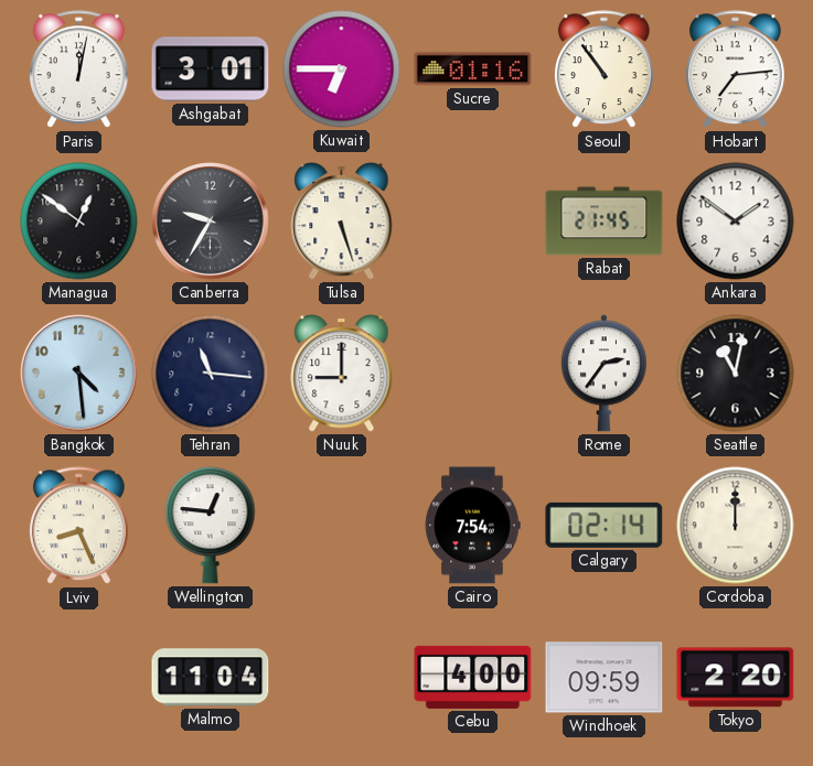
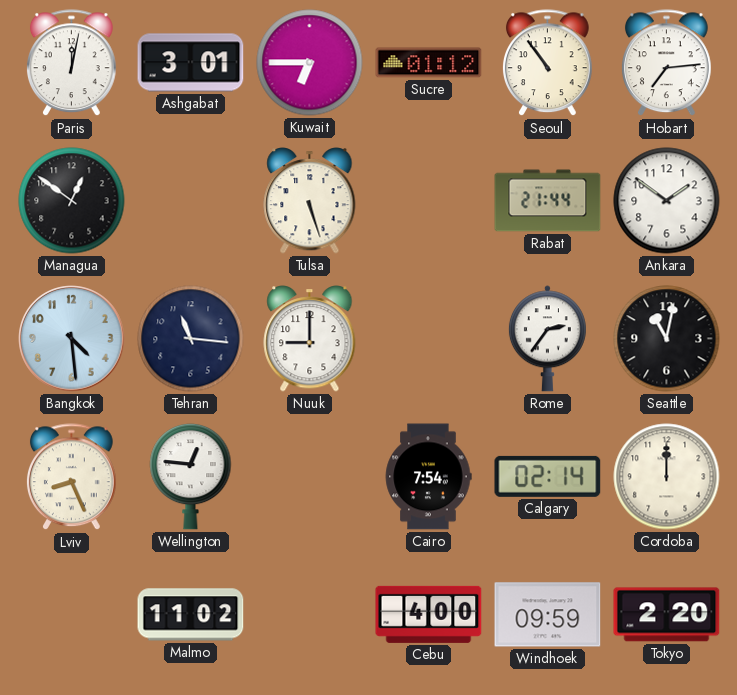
Sucre: 01:16 -> 01:12 (429, 63)
Canberra: 9:35 -> none (211, 222)
Rabat: 21:45 -> 21:44 (548, 201)
Malmo: 11:04 -> 11:02 (191, 615)
